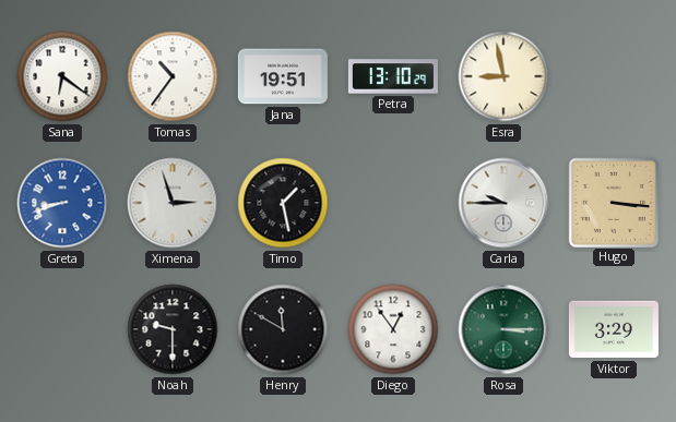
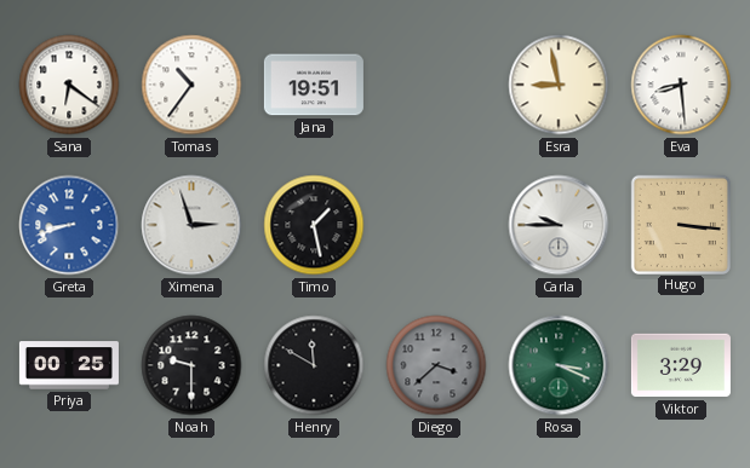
Petra: 13:10 -> none (393, 76)
Eva: none -> 8:29 (681, 85)
Priya: none -> 00:25 (69, 365)
Diego: 12:54 -> 3:38 (436, 365)
Diego dial: white -> grey (436, 365)
Rosa: 3:15 -> 3:19 (559, 365)
